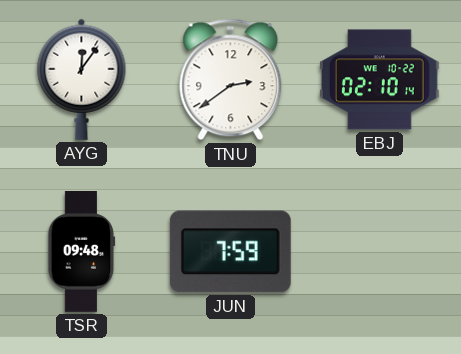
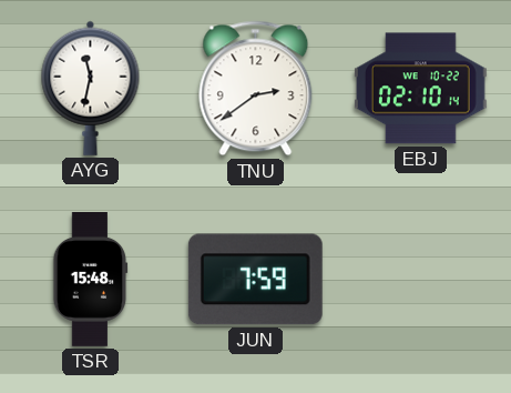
AYG: 12:06 -> 11:32 (91, 88)
TSR: 09:48 -> 15:48 (91, 280)
